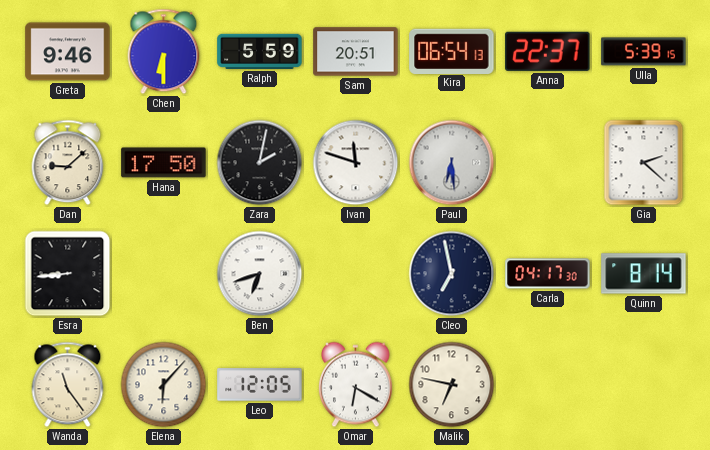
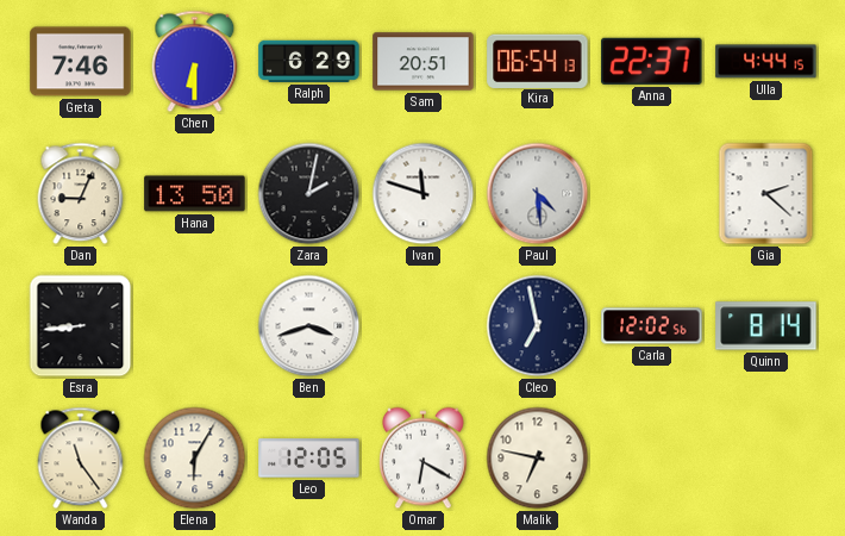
Greta: 9:46 -> 7:46 (81, 62)
Ralph: 5:59 -> 6:29 (309, 61)
Ulla: 5:39 -> 4:44 (766, 62)
Dan: 9:08 -> 9:04 (81, 194)
Hana: 17:50 -> 13:50 (195, 194)
Paul: 6:29 -> 4:29 (538, 194)
Ben: 6:42 -> 3:42 (309, 326)
Carla: 04:17 -> 12:02 (652, 326)
Elena: 6:07 -> 6:05 (195, 459)
